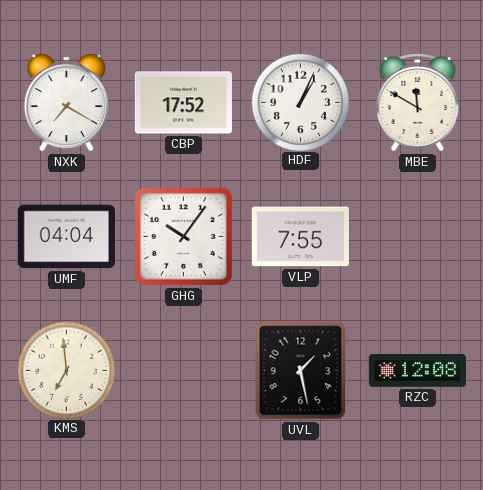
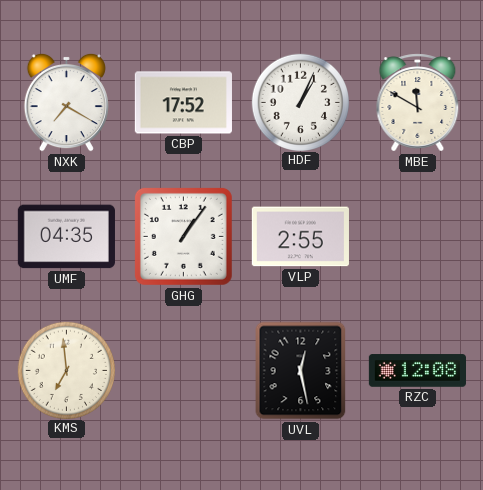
UMF: 04:04 -> 04:35 (66, 237)
GHG: 10:06 -> 1:06 (183, 236)
VLP: 7:55 -> 2:55 (300, 237)
UVL: 1:28 -> 12:28 (301, 371)
